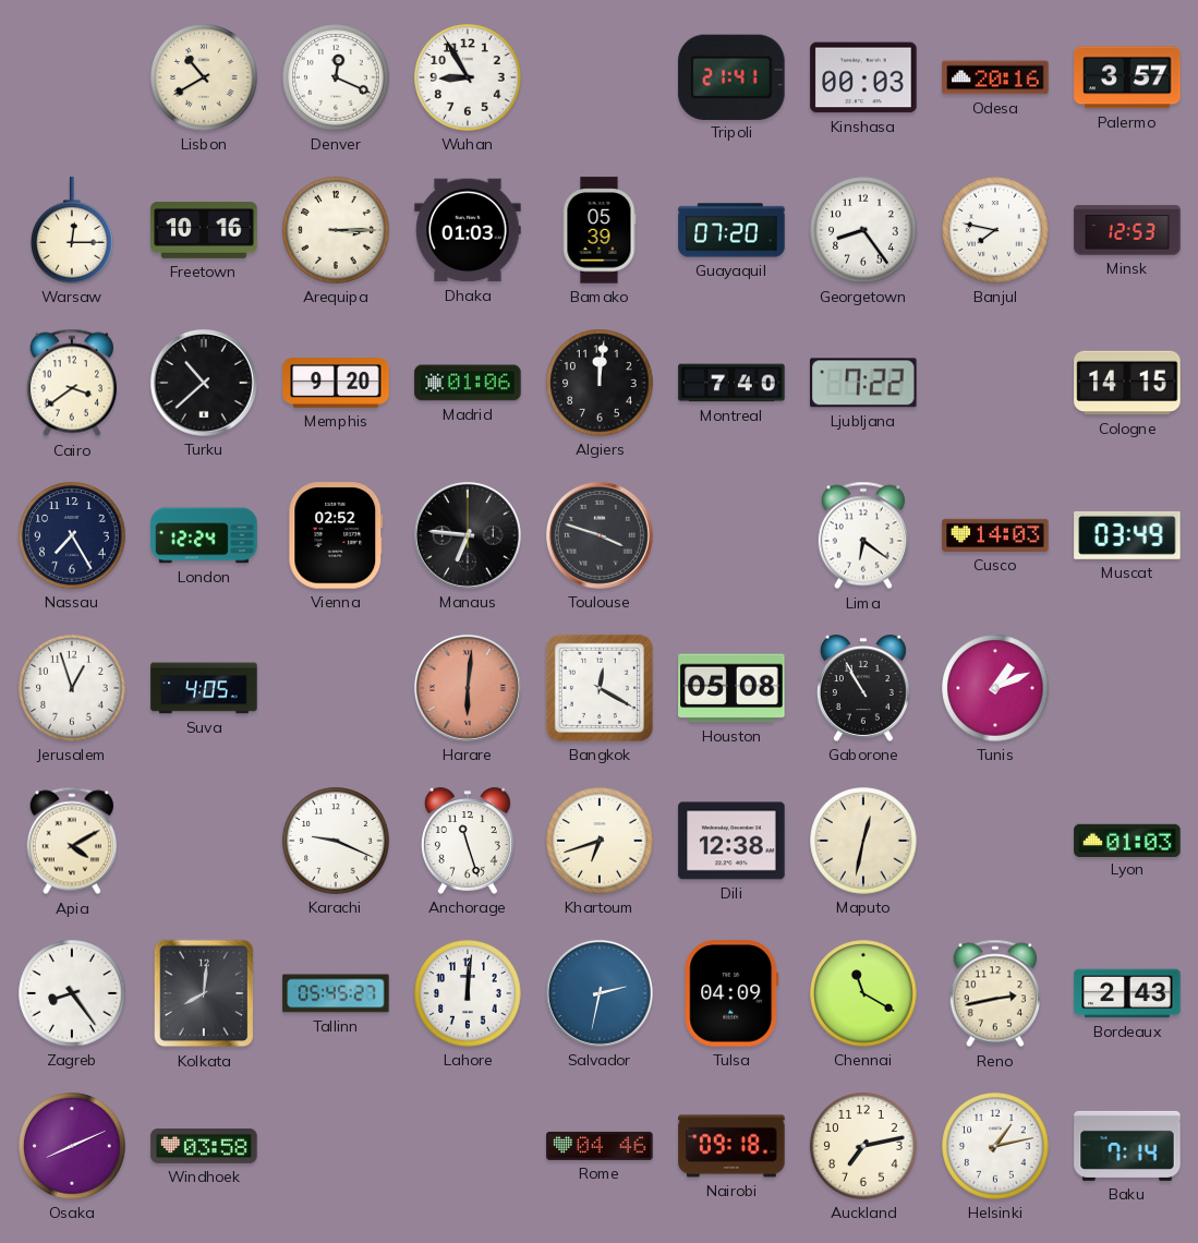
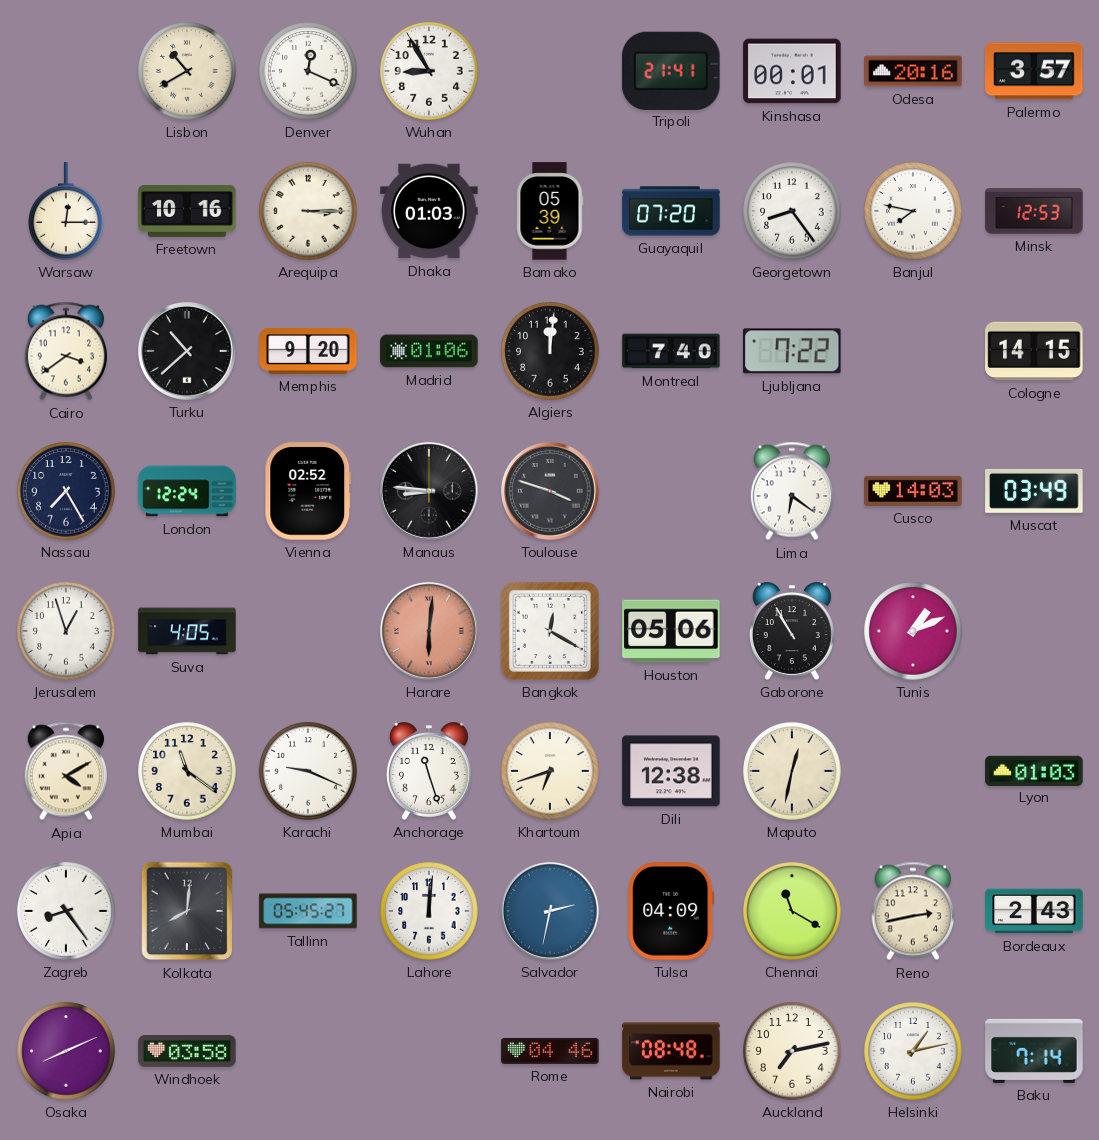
Kinshasa: 00:03 -> 00:01 (792, 71)
Manaus: 6:46 -> 8:46 (429, 491)
Houston: 05:08 -> 05:06 (671, 631)
Mumbai: none -> 11:21 (187, 771)
Nairobi: 09:18 -> 08:48 (671, 1051)
